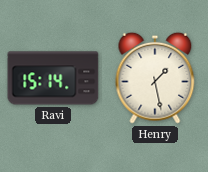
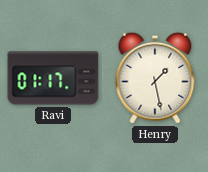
Ravi: 15:14 -> 01:17 (53, 78)
